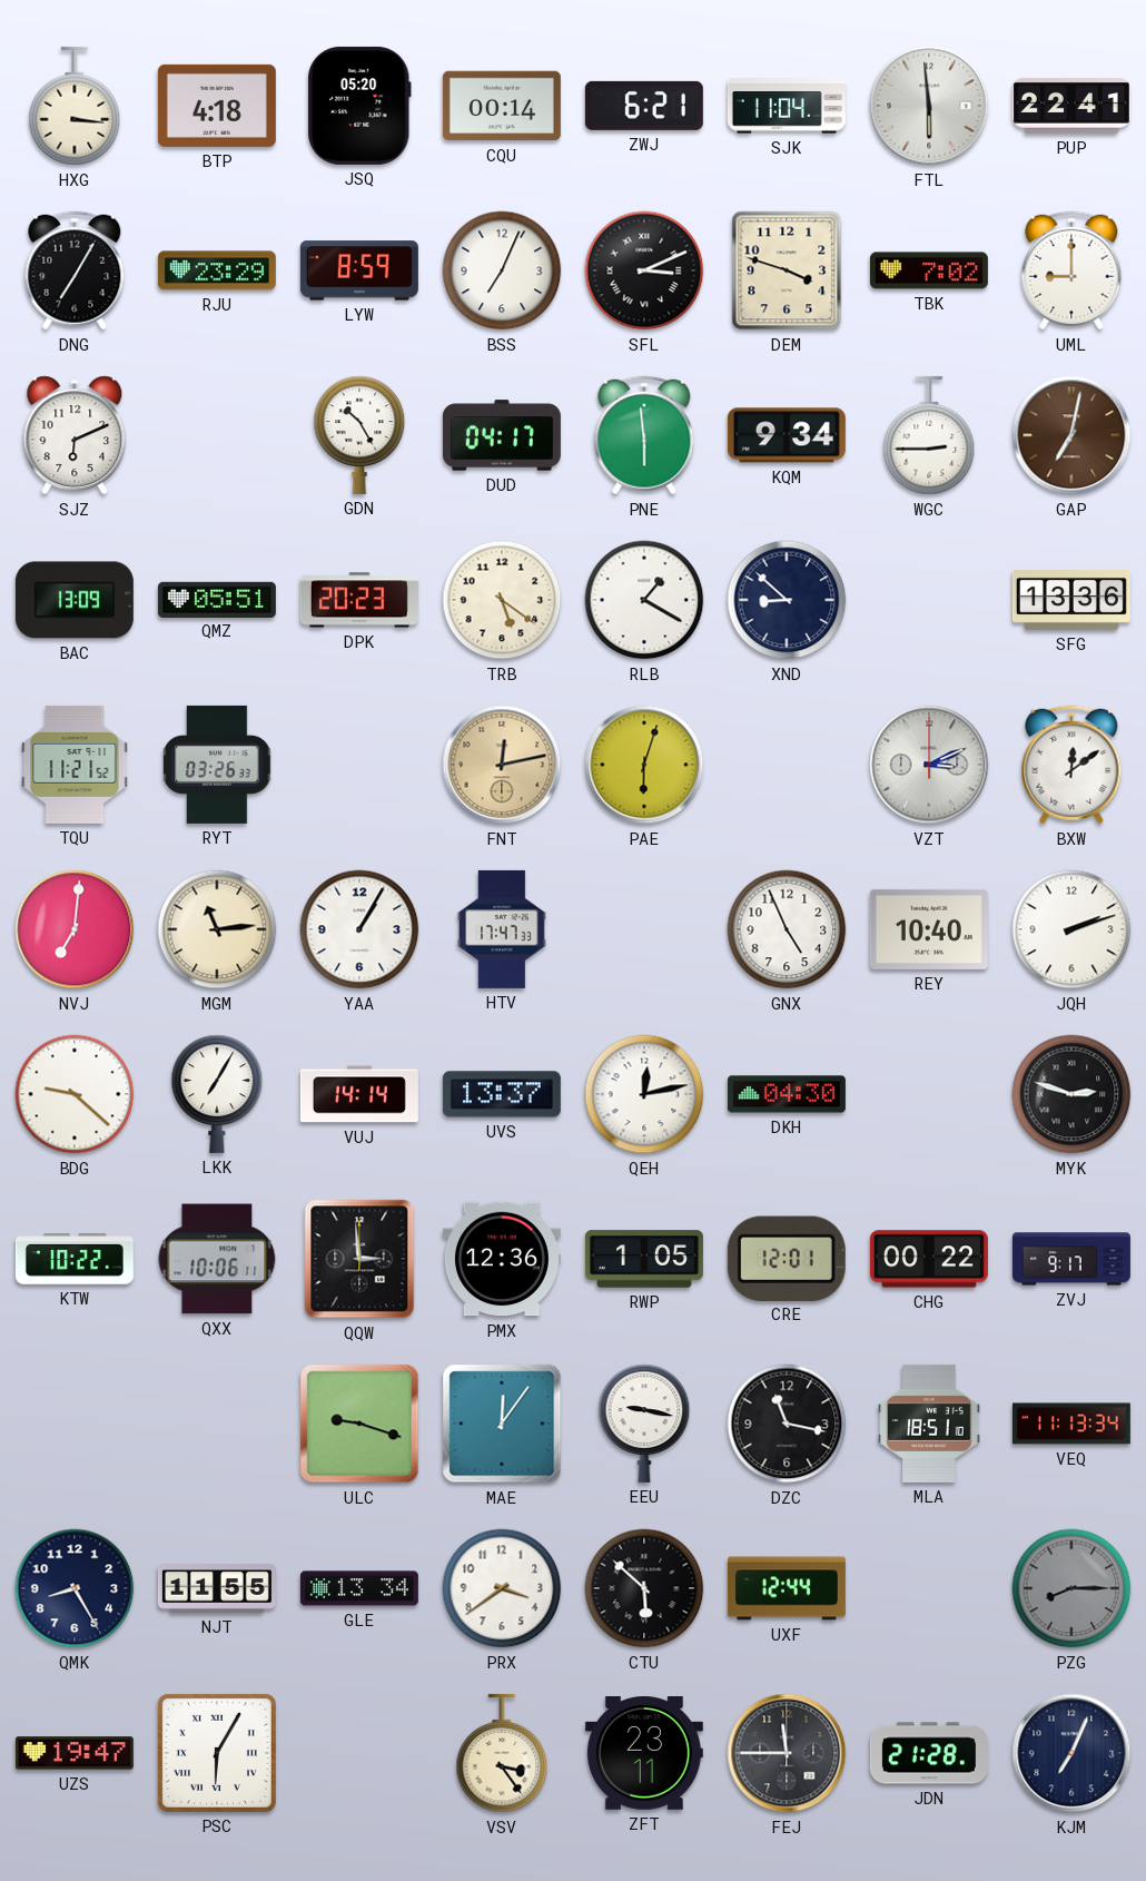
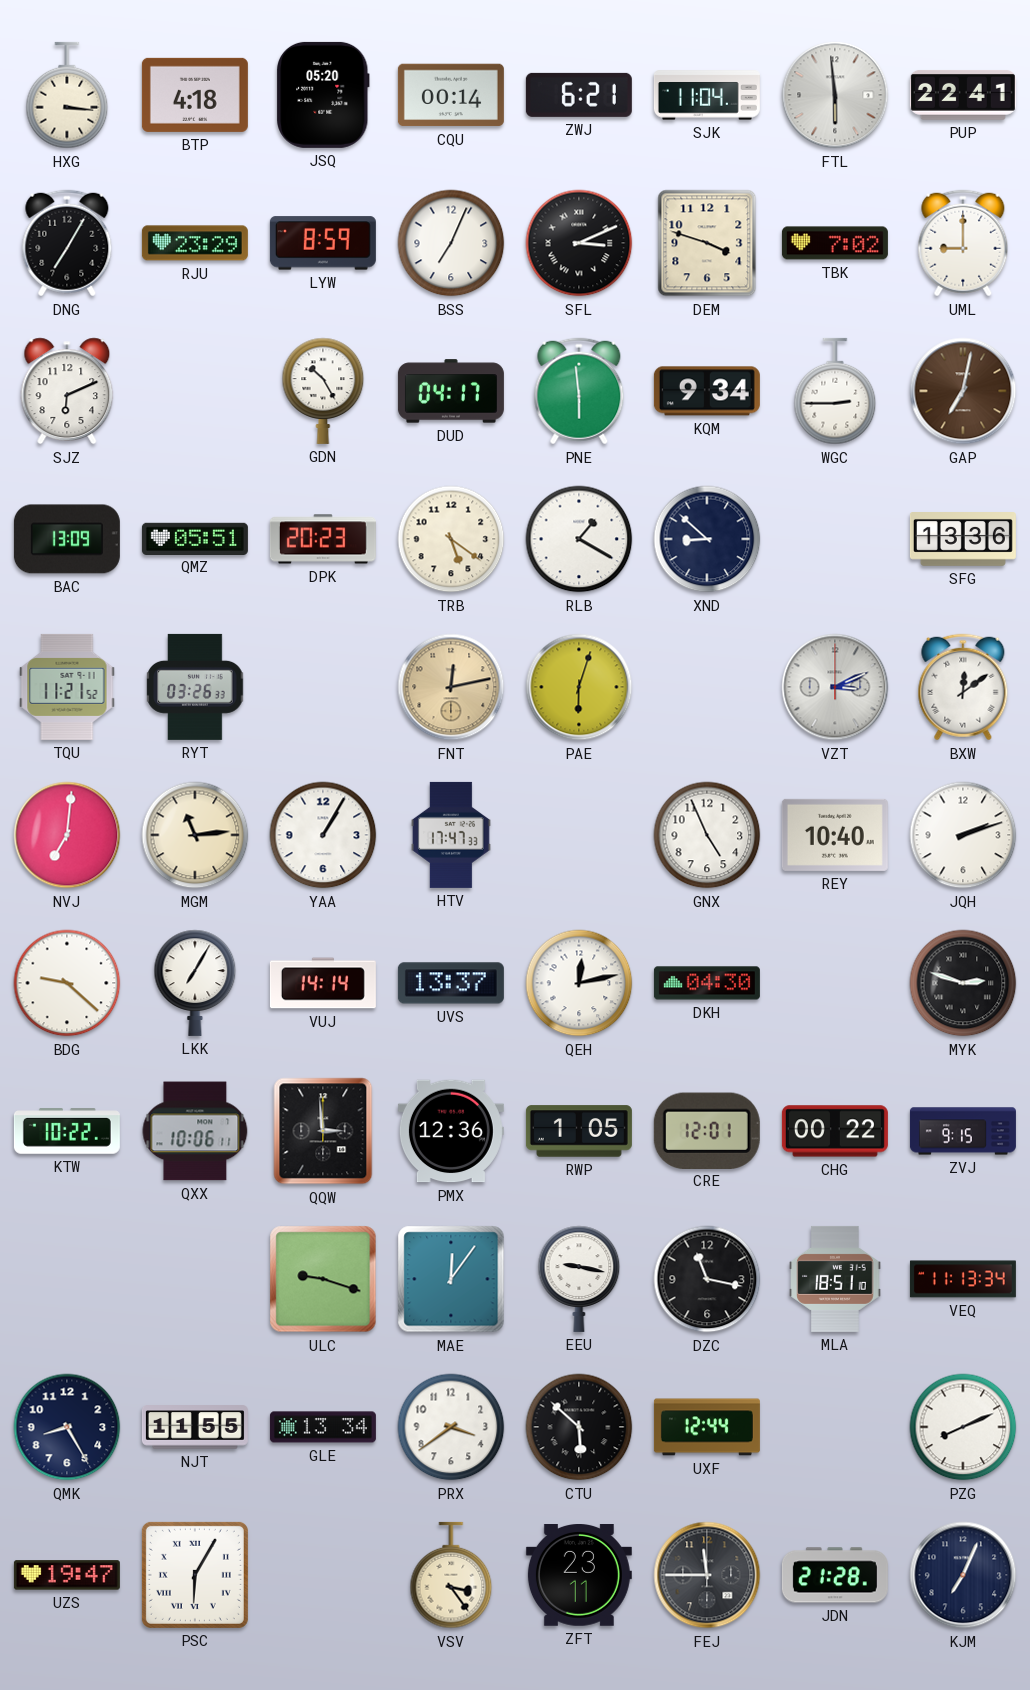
ZVJ: 9:17 -> 9:15 (963, 1131)
PZG: 8:15 -> 8:11 (963, 1427)
PZG dial: grey -> white (963, 1427)
